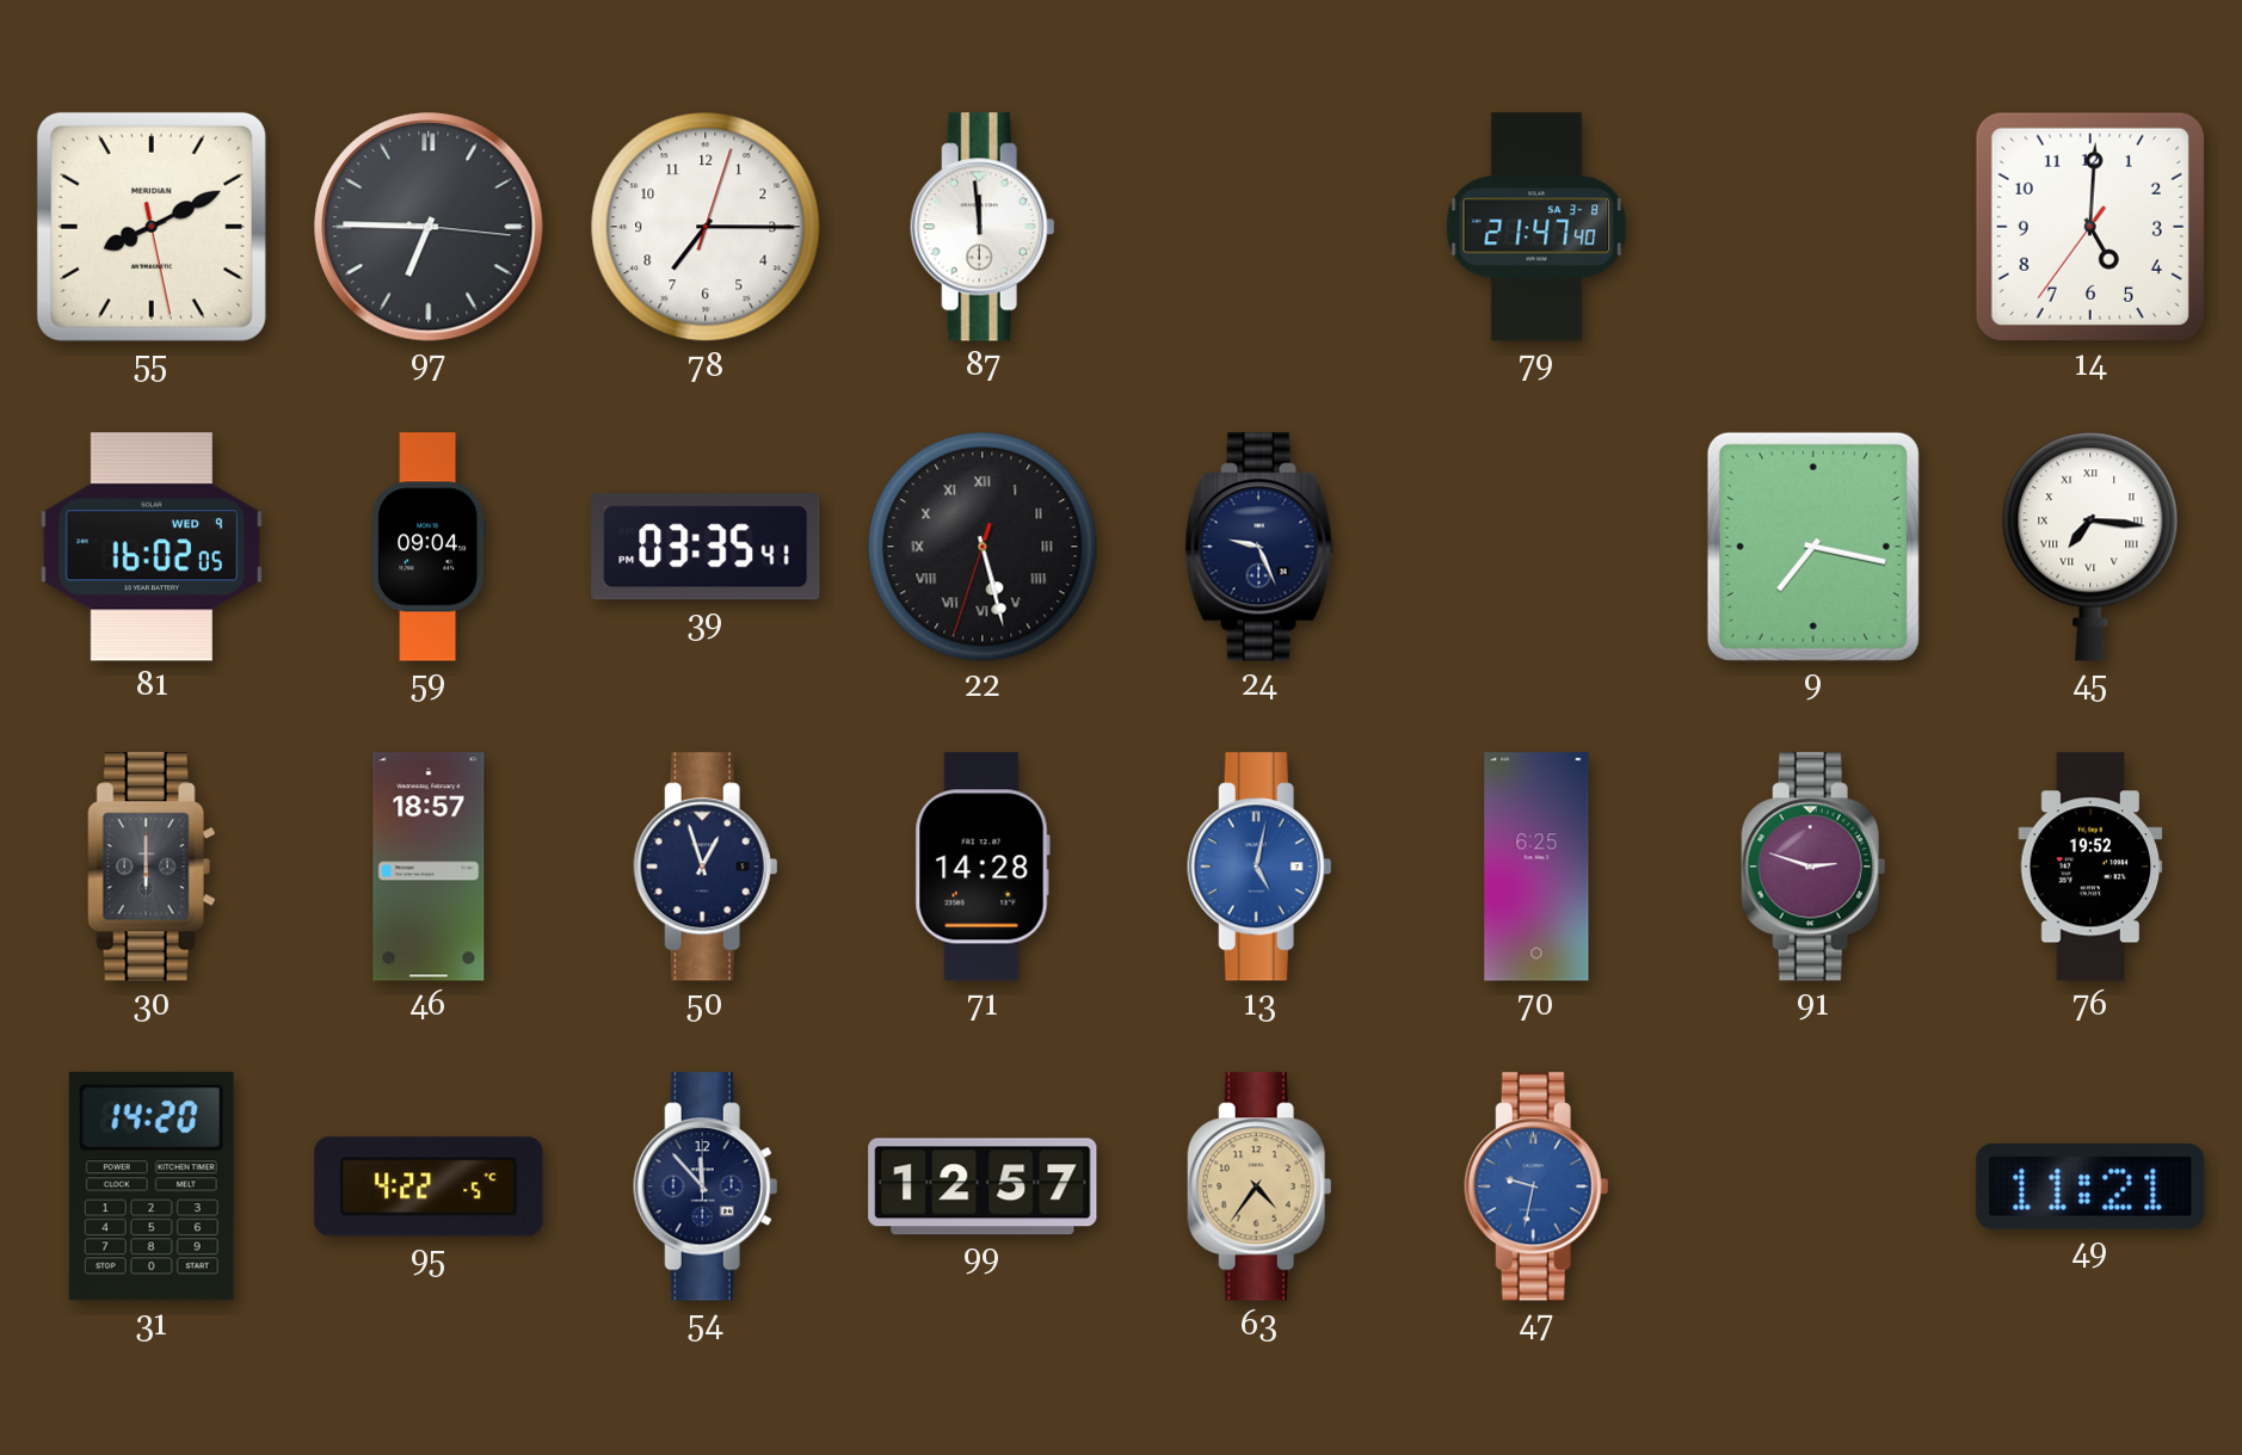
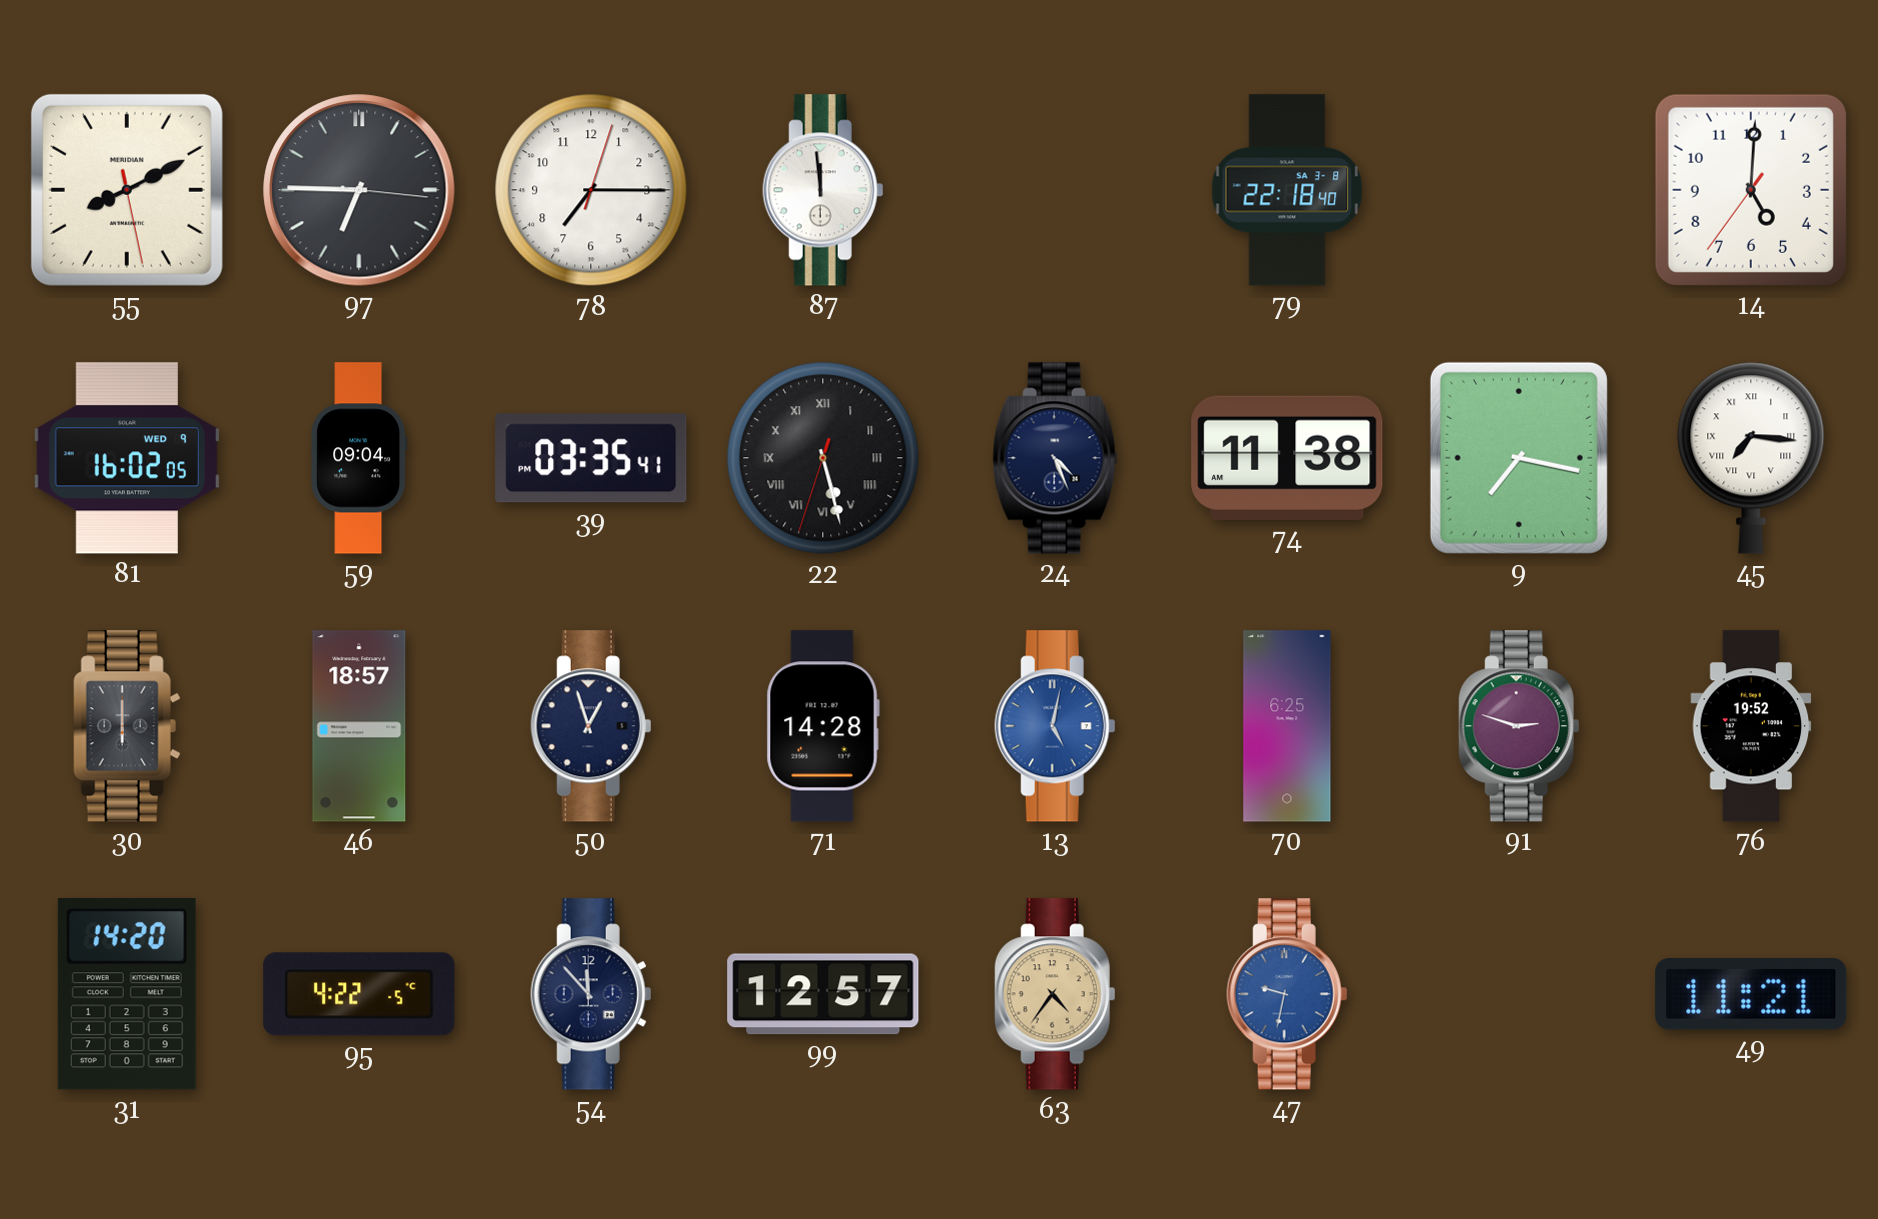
79: 21:47 -> 22:18 (1287, 190)
24: 9:26 -> 4:26 (1055, 458)
74: none -> 11:38 (1287, 458)
